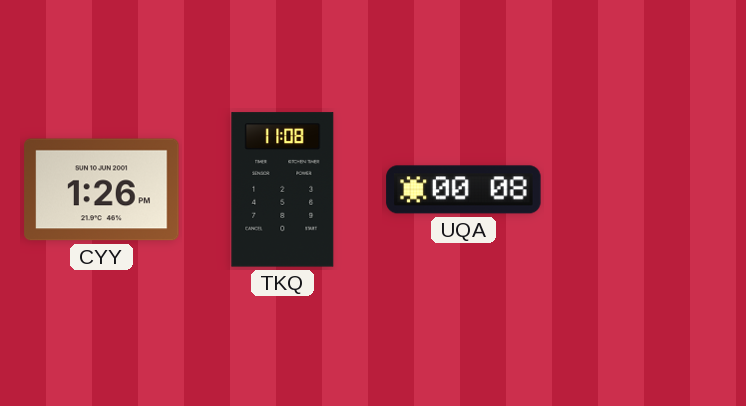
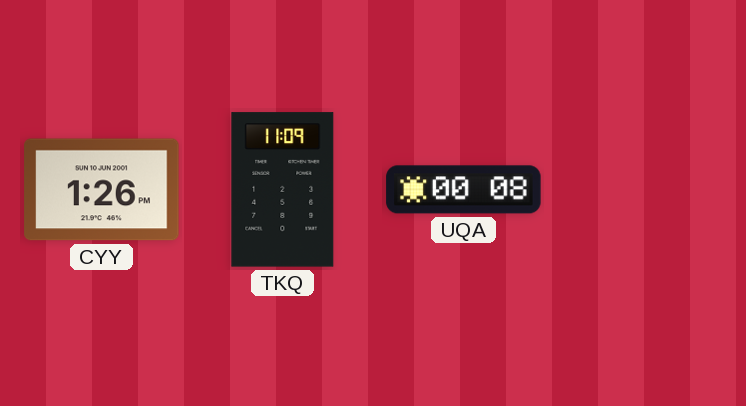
TKQ: 11:08 -> 11:09 (283, 190)
